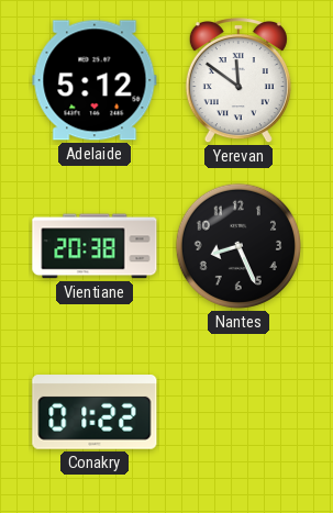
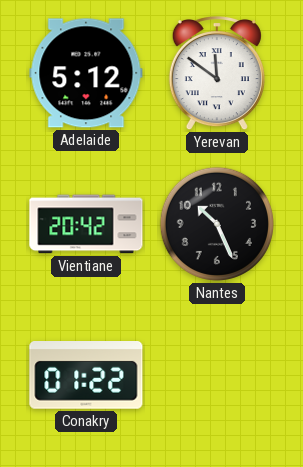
Vientiane: 20:38 -> 20:42 (86, 224)
Nantes: 8:26 -> 10:26 (217, 224)
